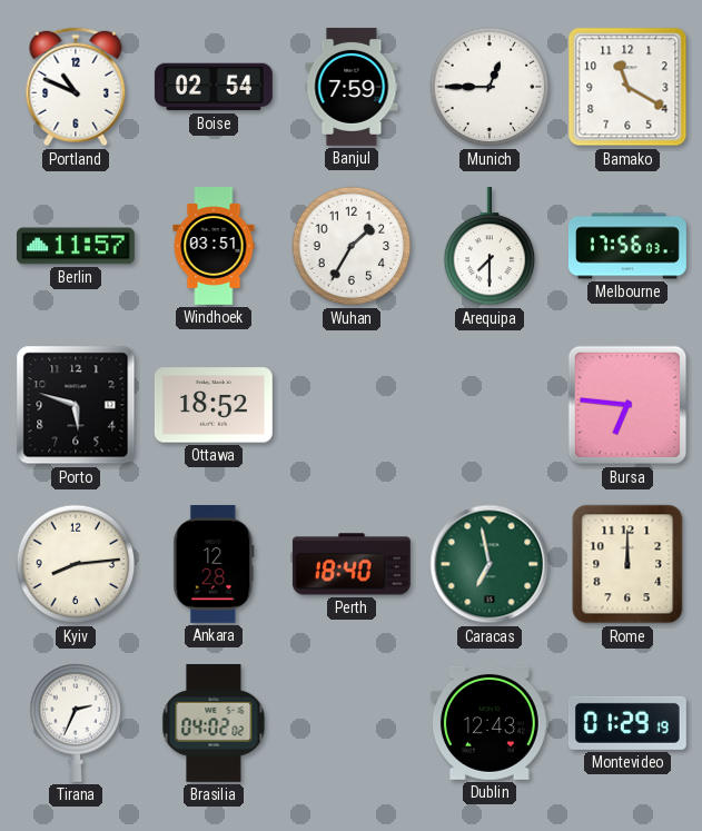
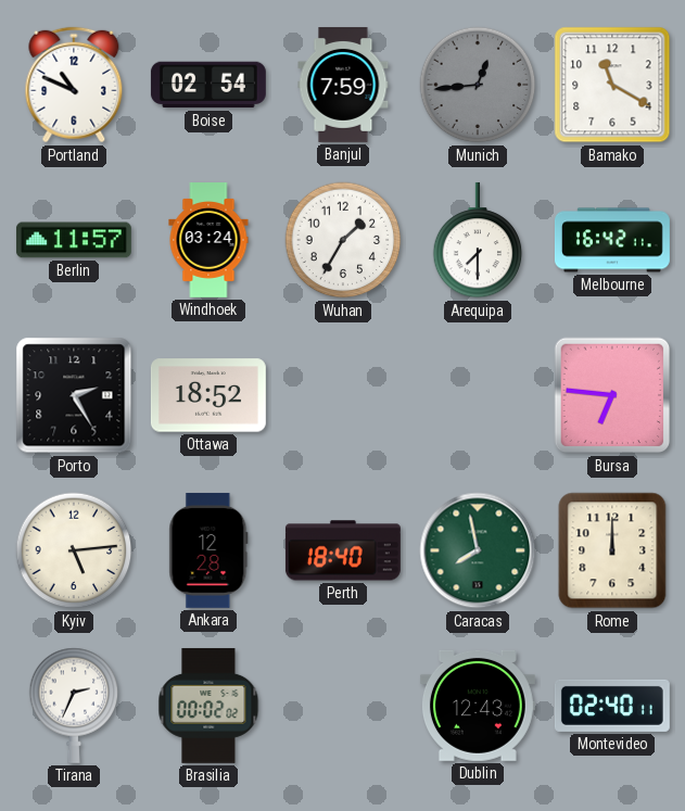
Munich: 12:45 -> 12:44 (478, 85)
Munich dial: white -> grey (478, 85)
Windhoek: 03:51 -> 03:24 (208, 241)
Melbourne: 17:56 -> 16:42 (612, 240)
Porto: 5:48 -> 2:25 (74, 395)
Kyiv: 8:14 -> 5:14 (74, 550)
Caracas: 6:58 -> 7:58 (478, 550)
Brasilia: 04:02 -> 00:02 (208, 706)
Montevideo: 01:29 -> 02:40 (612, 706)
